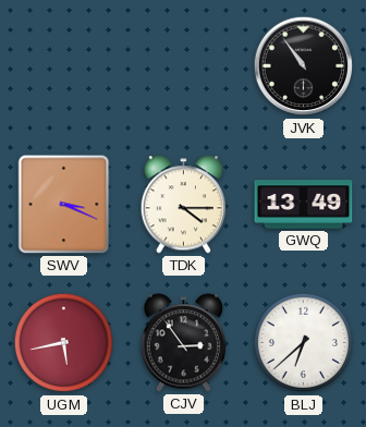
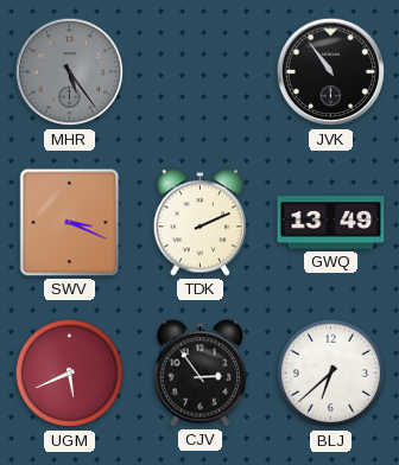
MHR: none -> 5:24 (70, 72)
TDK: 4:15 -> 2:11 (201, 223)
UGM: 5:43 -> 5:41 (70, 374)
